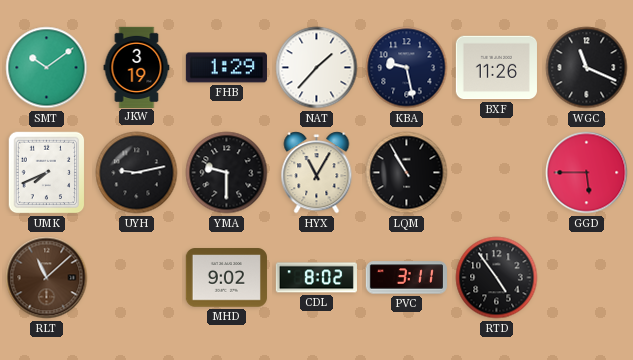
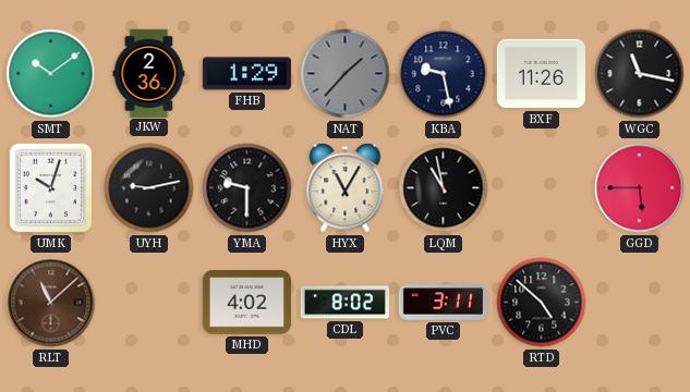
JKW: 3:19 -> 2:36 (149, 73)
NAT dial: white -> grey (346, 74)
WGC: 11:19 -> 11:17 (640, 74)
UMK: 7:41 -> 10:03 (51, 188)
LQM: 10:55 -> 10:58 (444, 188)
MHD: 9:02 -> 4:02 (246, 303)
RTD: 4:54 -> 4:52 (542, 303)
